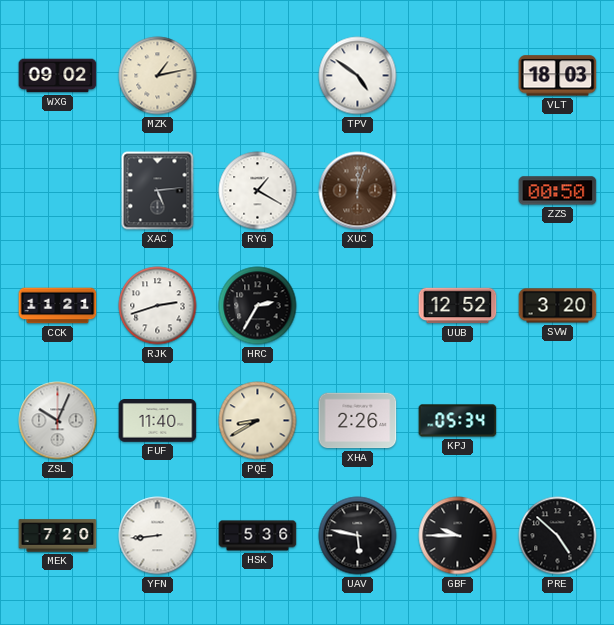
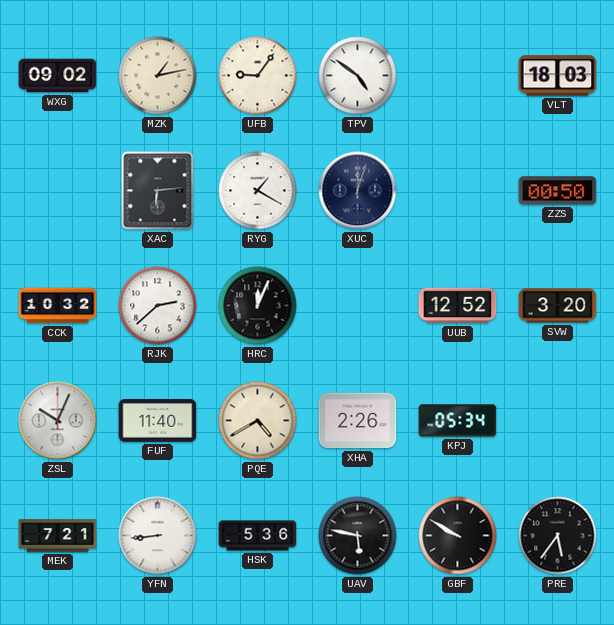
UFB: none -> 9:06 (258, 76)
XAC: 5:14 -> 6:14 (158, 191)
XUC dial: brown -> navy (358, 191)
CCK: 11:21 -> 10:32 (58, 306)
RJK: 2:42 -> 2:38 (158, 306)
HRC: 2:35 -> 12:04 (258, 306)
PQE: 8:40 -> 4:40 (258, 421)
MEK: 7:20 -> 7:21 (58, 536)
GBF: 9:45 -> 9:50 (458, 536)
PRE: 4:52 -> 5:36 (558, 536)
